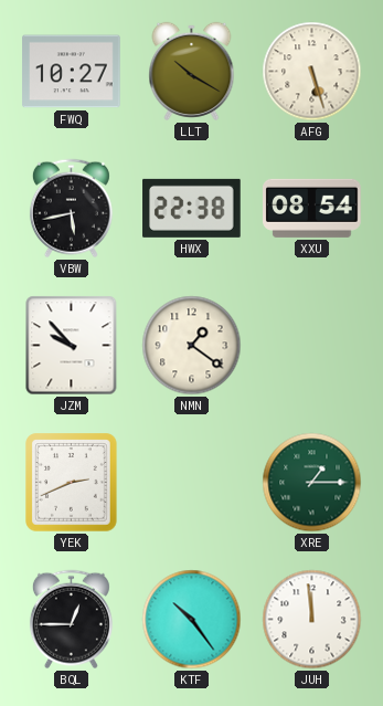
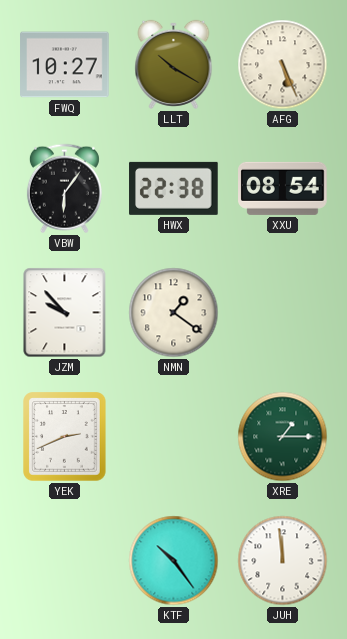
AFG: 5:27 -> 5:26 (283, 65)
VBW: 5:43 -> 6:06 (64, 189)
BQL: 12:45 -> none (71, 620)
